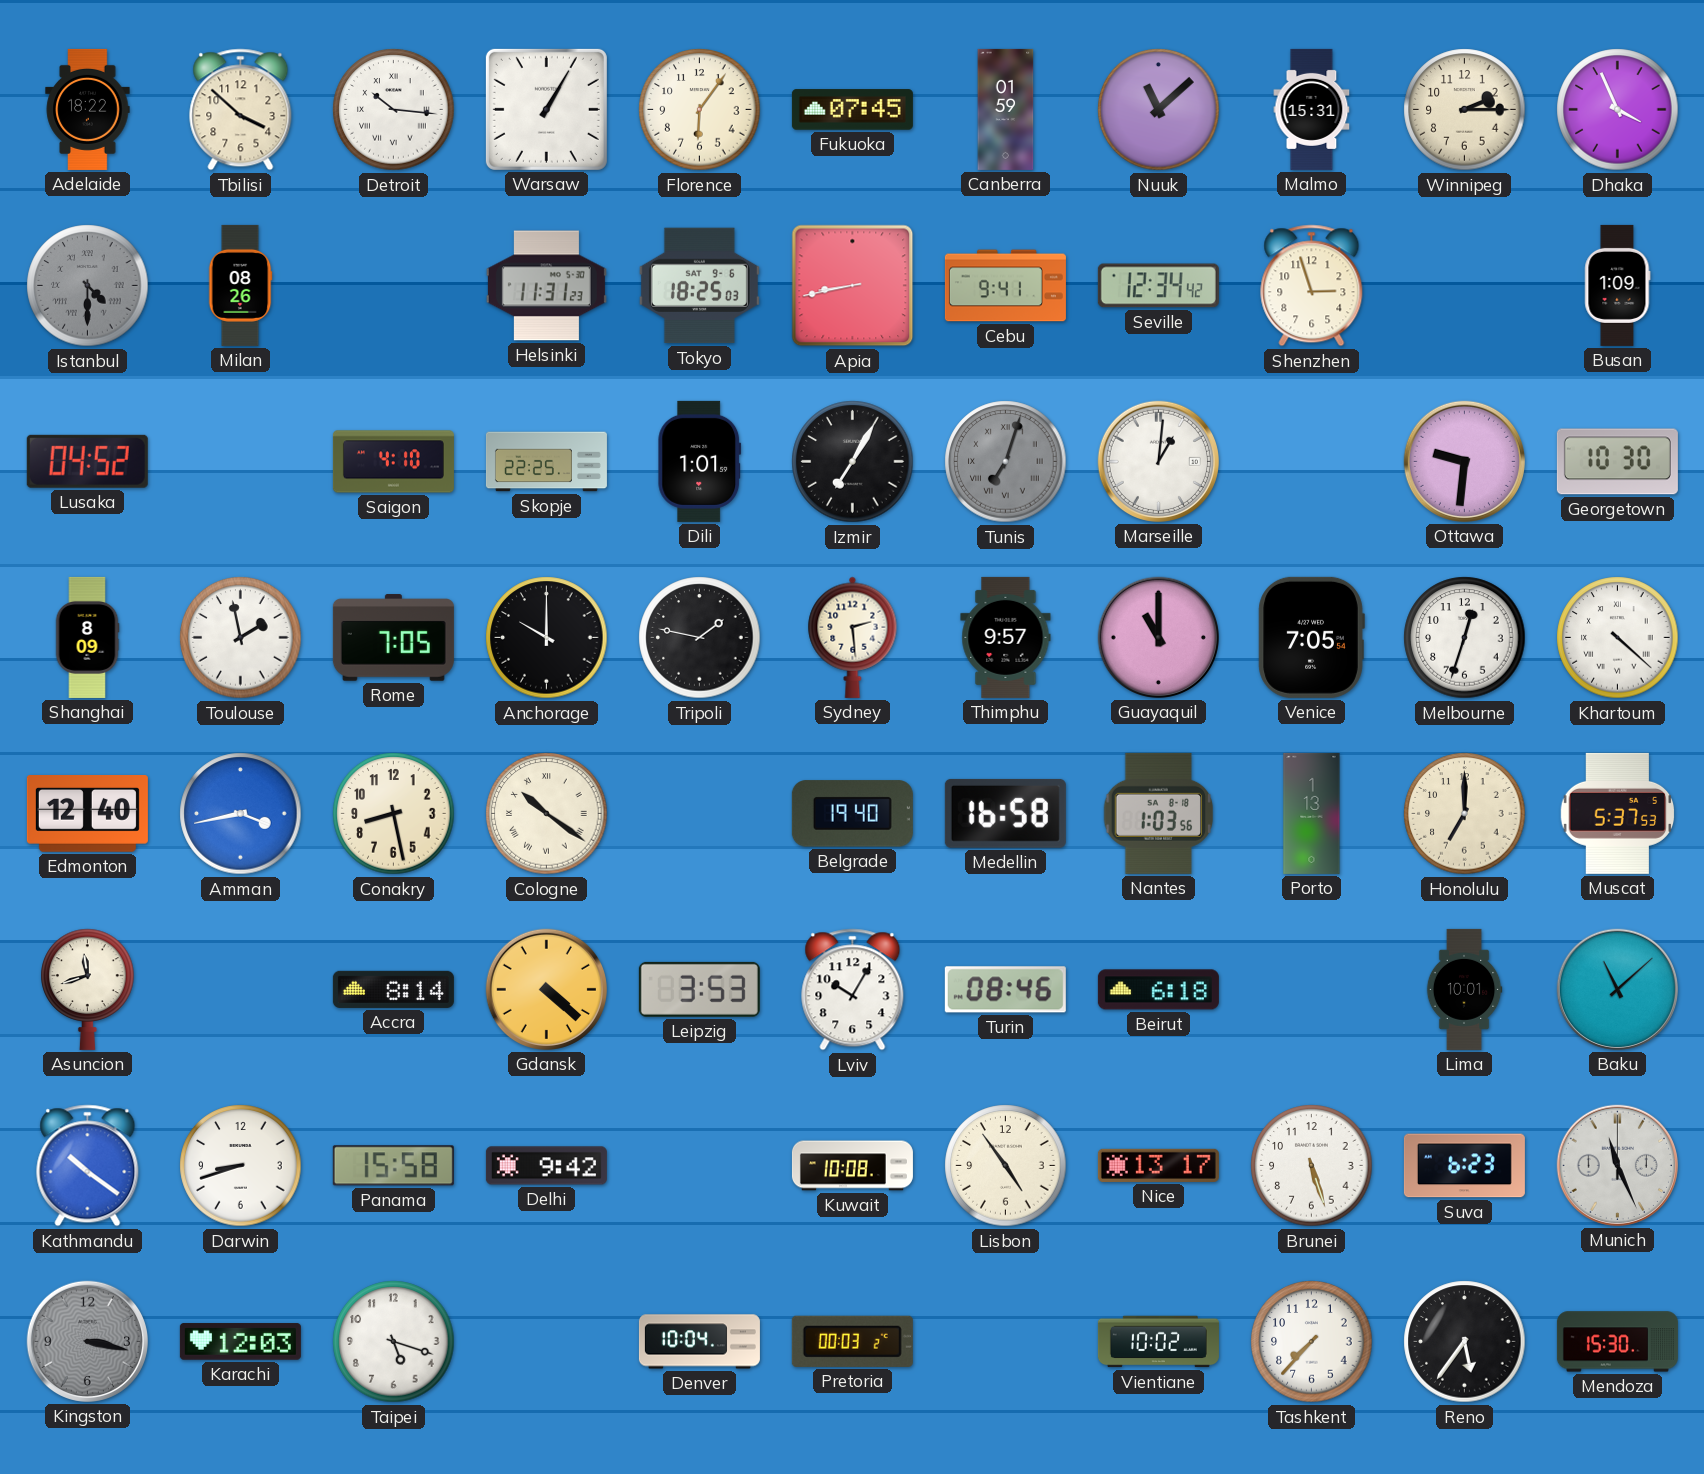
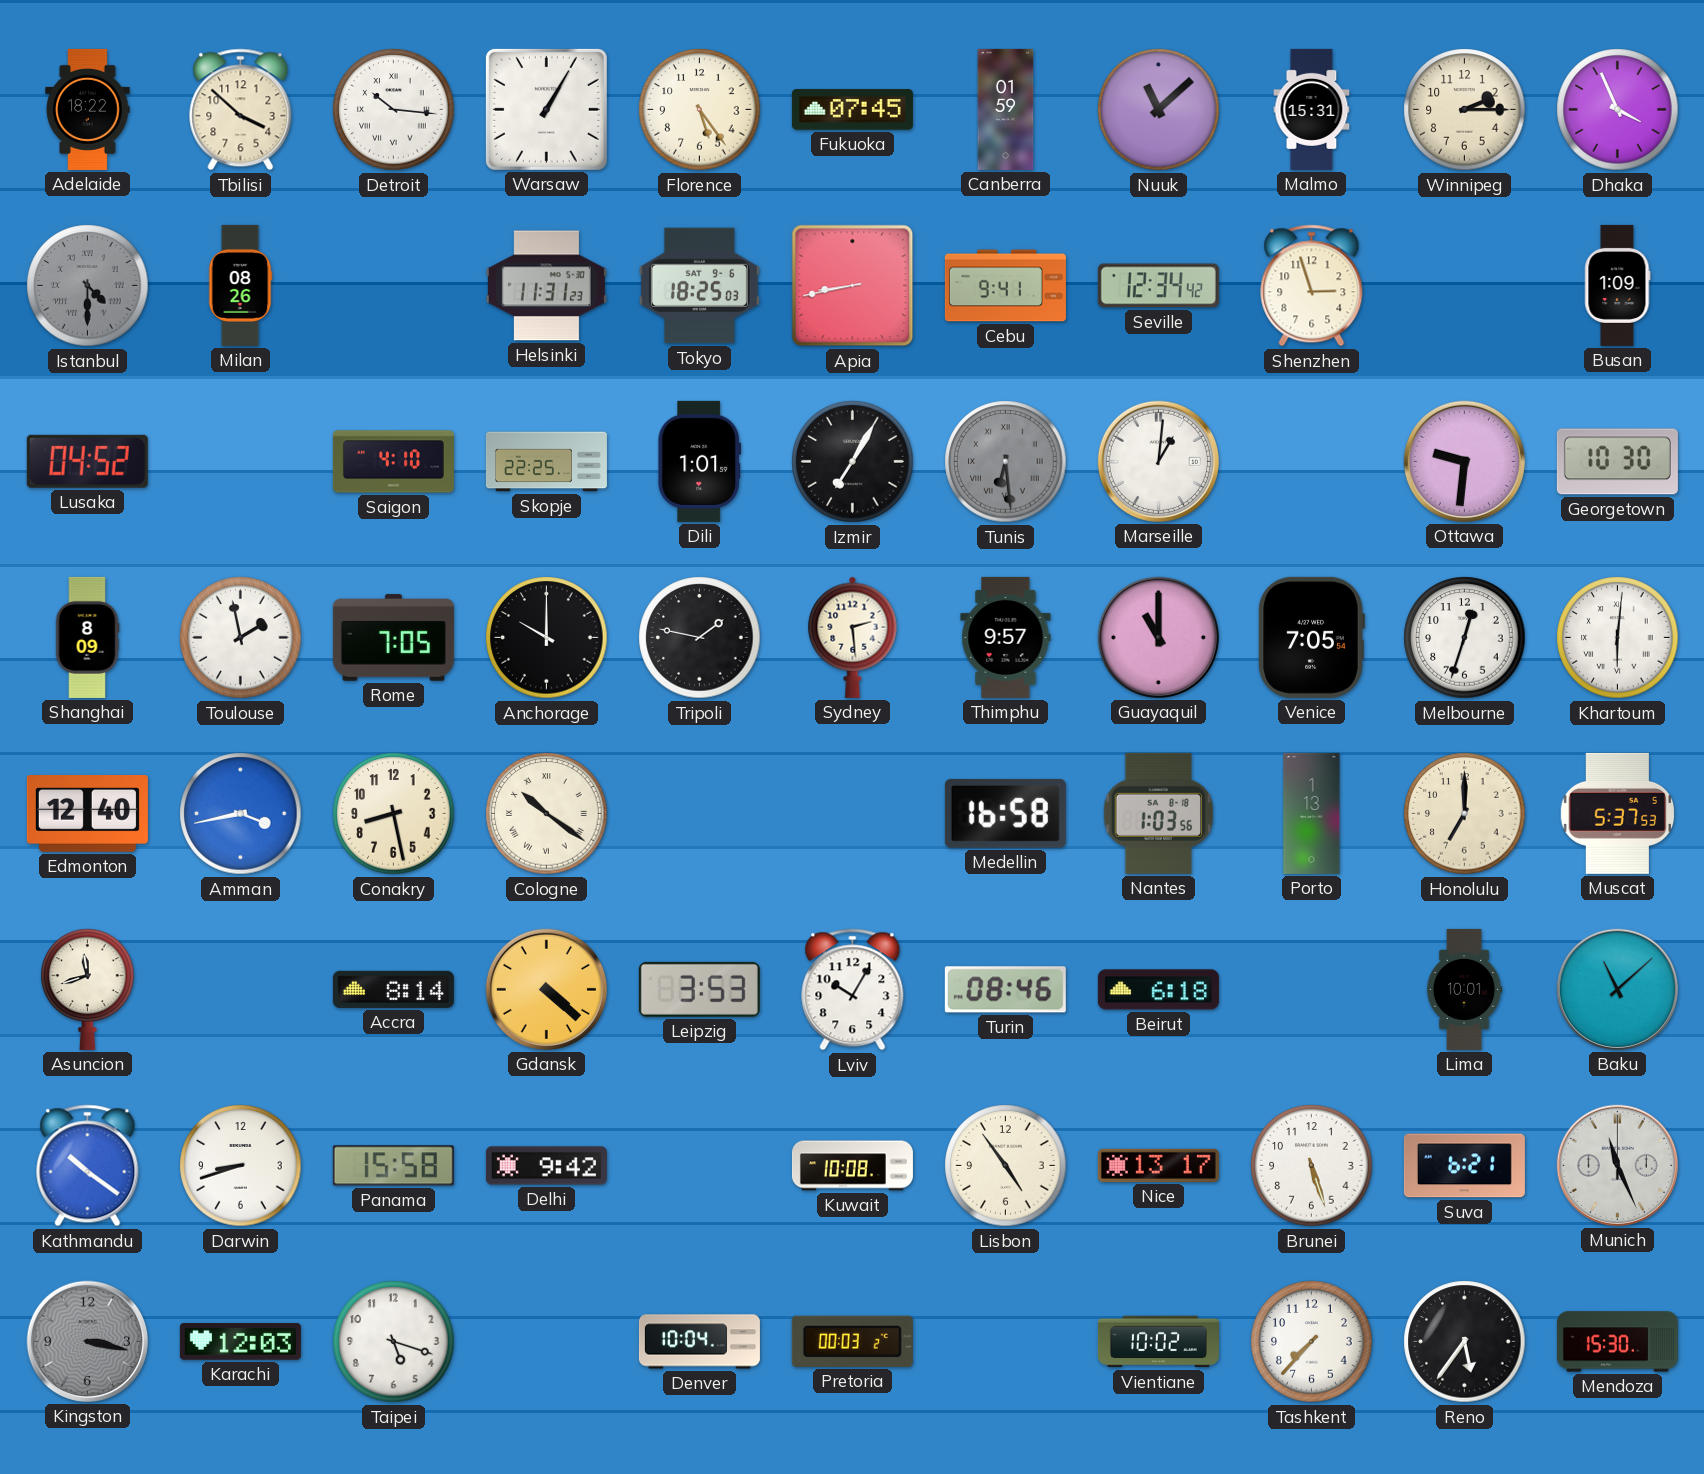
Florence: 6:06 -> 5:24 (700, 110)
Tunis: 7:03 -> 6:29 (1006, 462)
Khartoum: 4:22 -> 6:01 (1618, 638)
Belgrade: 19:40 -> none (852, 814)
Suva: 6:23 -> 6:21 (1464, 1166)
